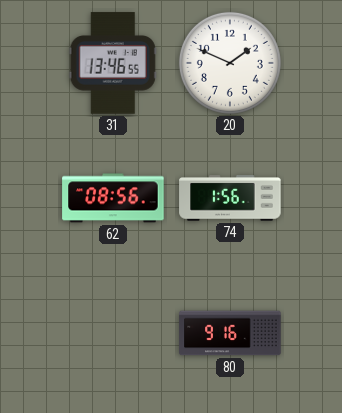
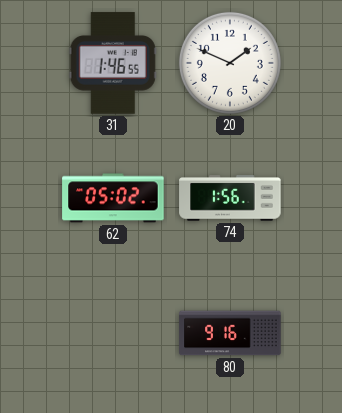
31: 13:46 -> 1:46 (113, 63)
62: 08:56 -> 05:02 (113, 198)
